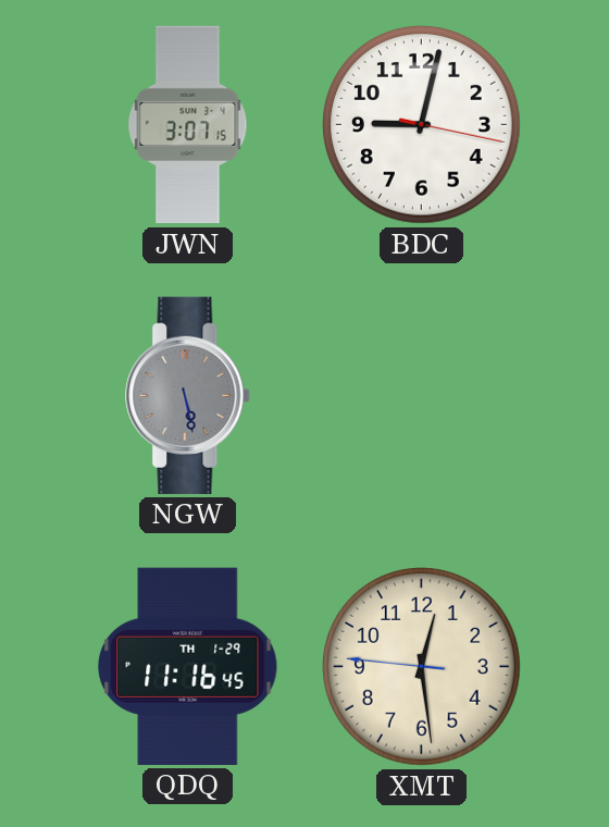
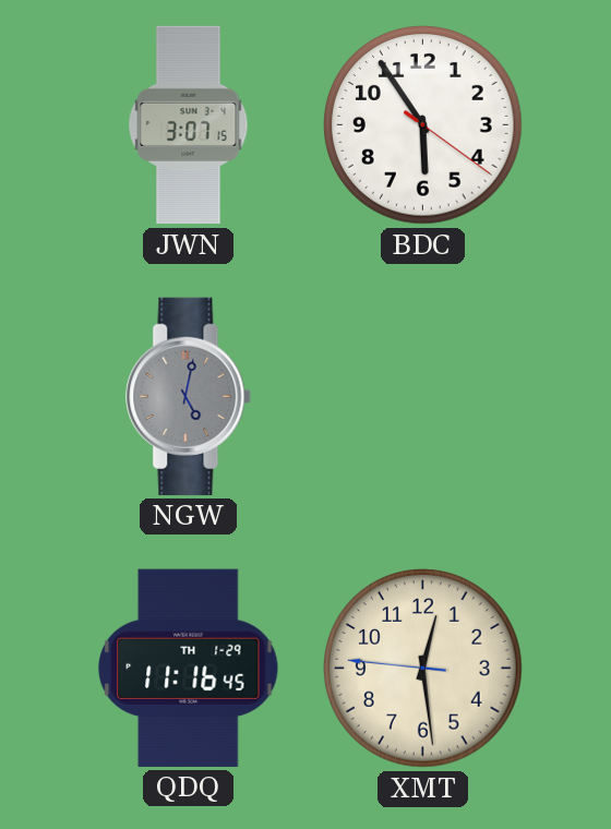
BDC: 9:02 -> 5:54 (423, 125)
NGW: 5:28 -> 5:02 (189, 396)
